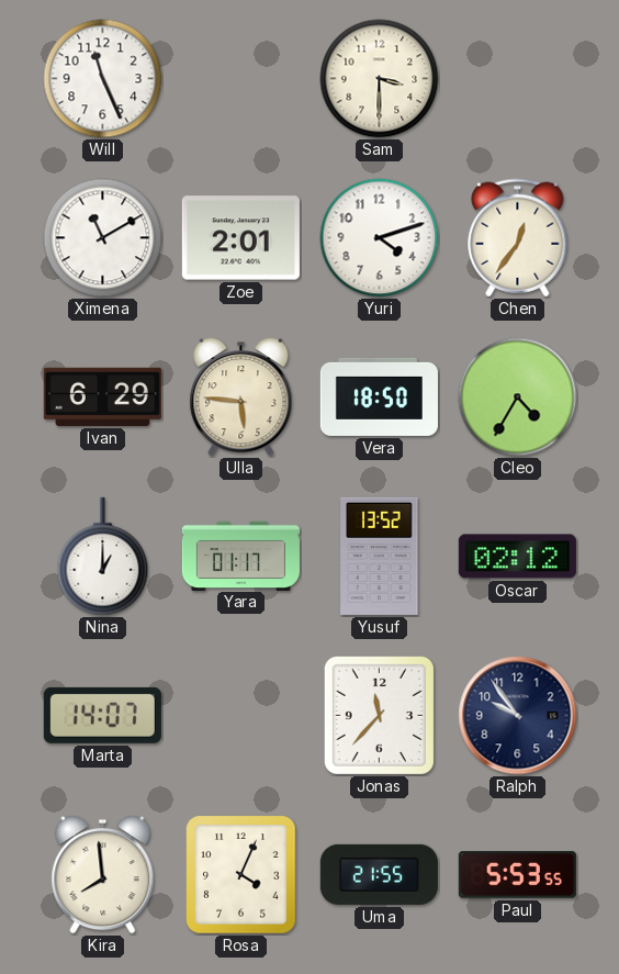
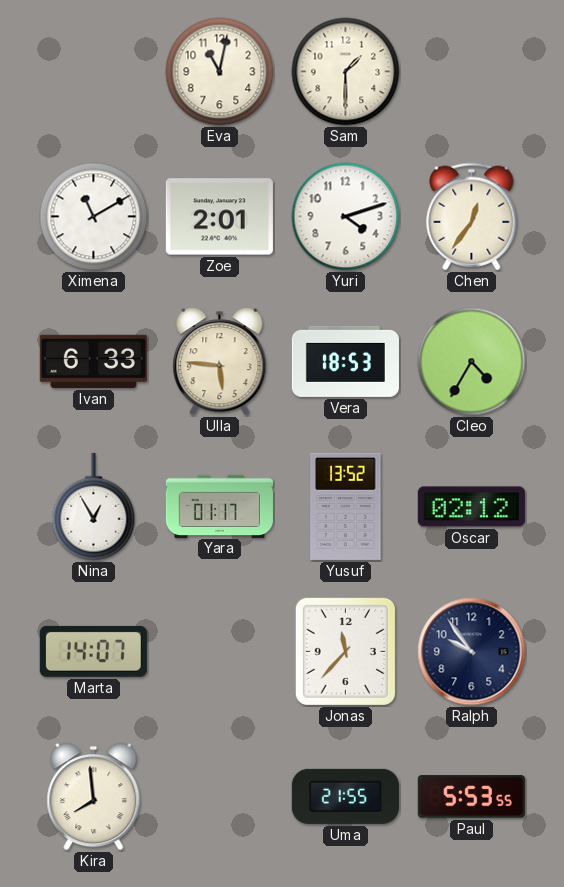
Will: 11:26 -> none (103, 79)
Eva: none -> 11:02 (220, 72)
Sam: 3:30 -> 1:30 (346, 72)
Ivan: 6:29 -> 6:33 (93, 361)
Vera: 18:50 -> 18:53 (345, 361)
Nina: 1:00 -> 12:55 (94, 507)
Rosa: 4:04 -> none (241, 875)
